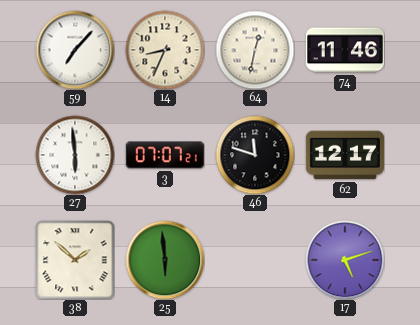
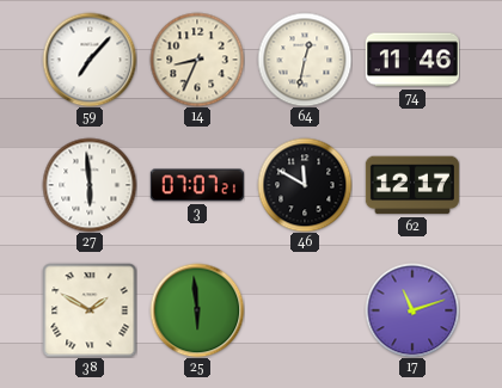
46: 11:48 -> 11:50 (305, 185)
38: 1:52 -> 1:50 (90, 310)
17: 5:12 -> 11:12 (412, 310)
